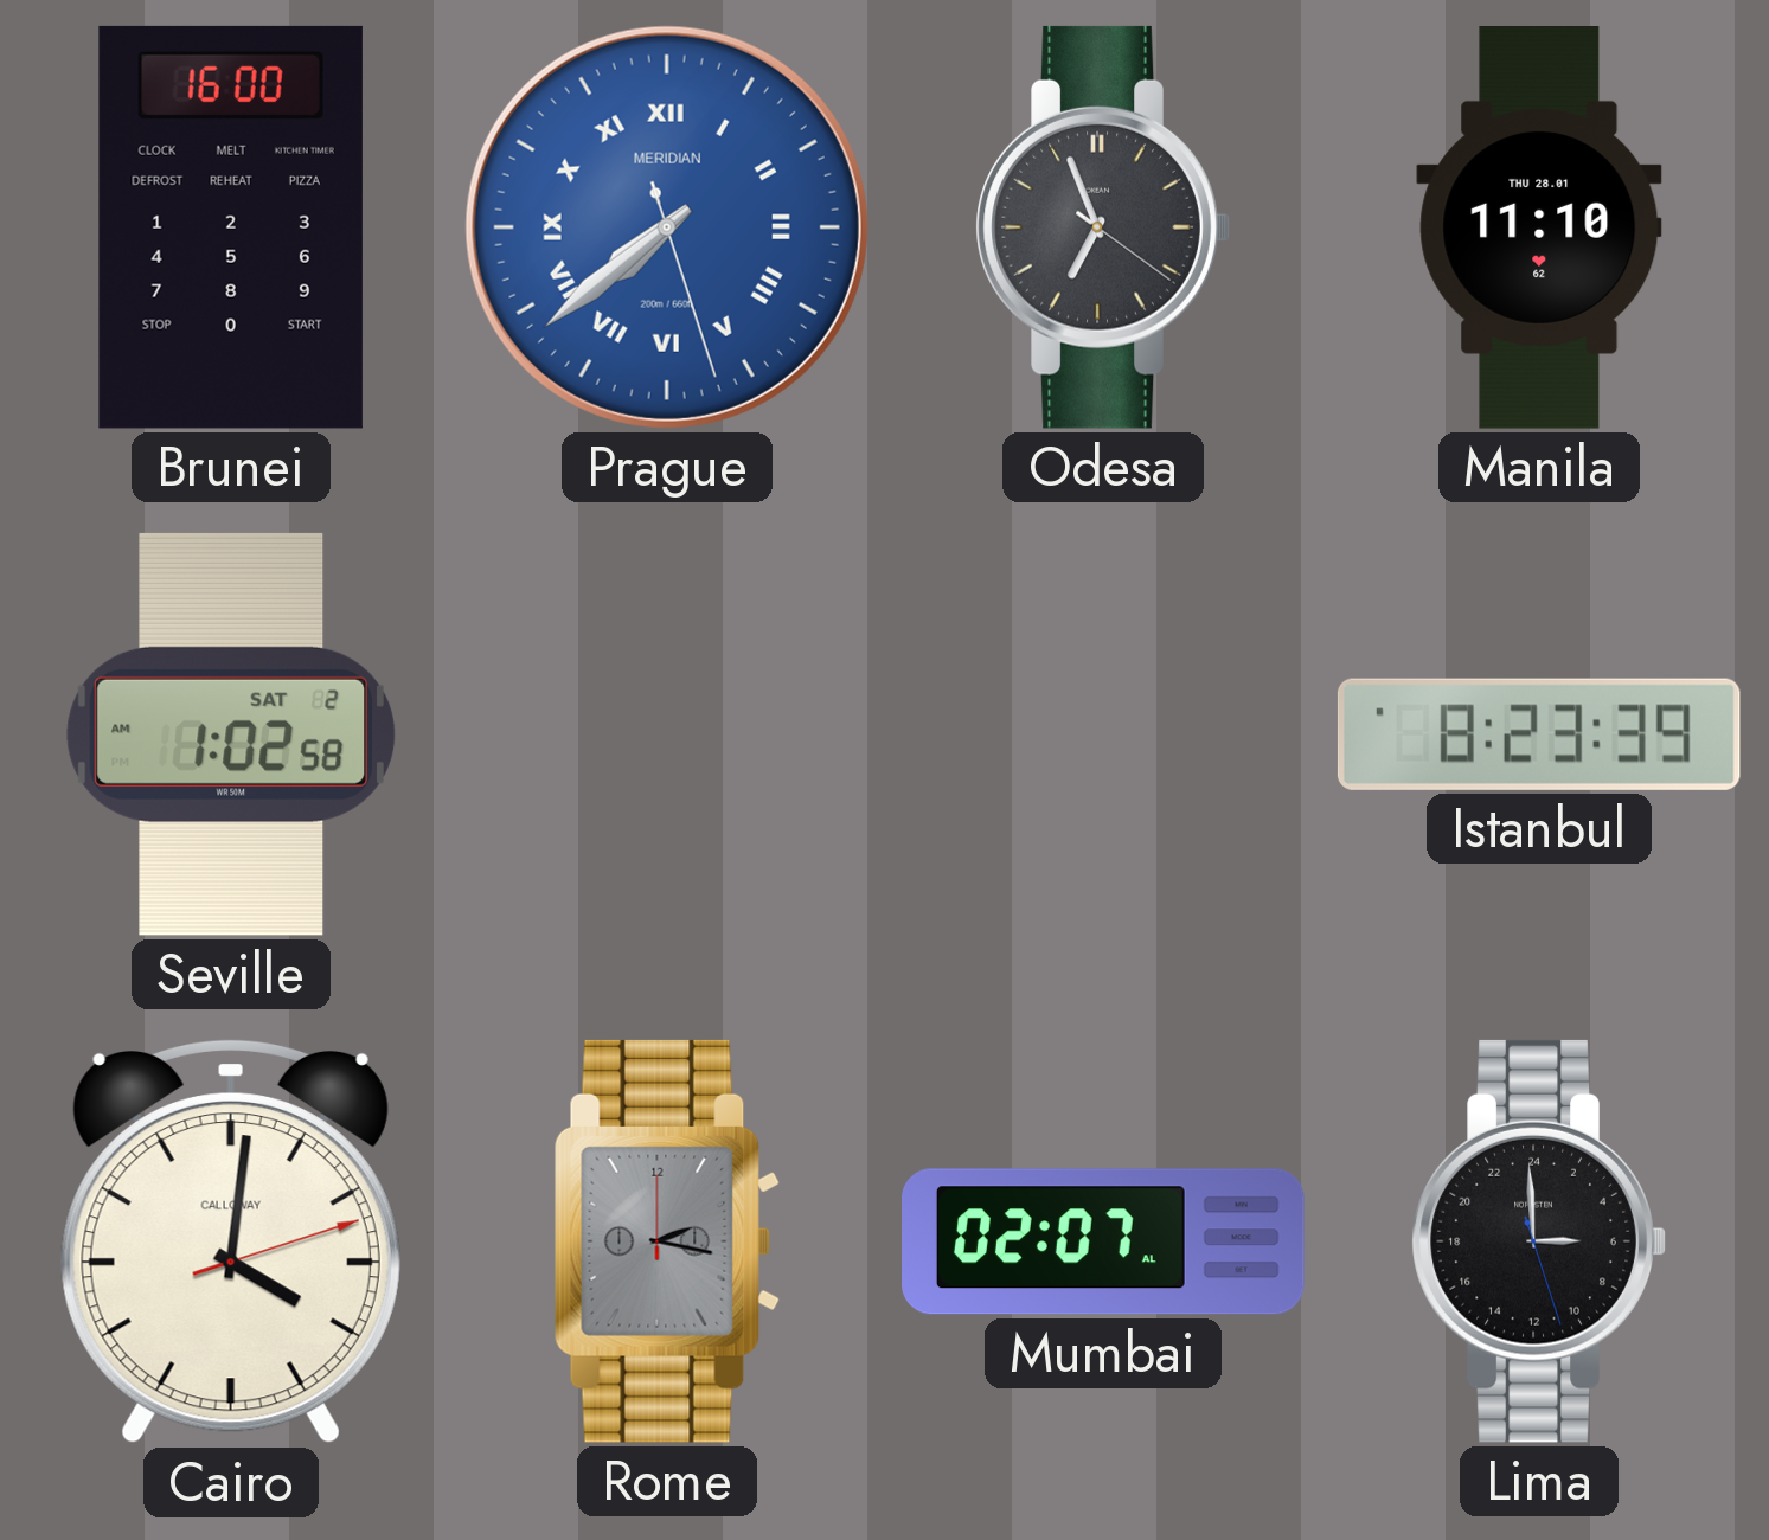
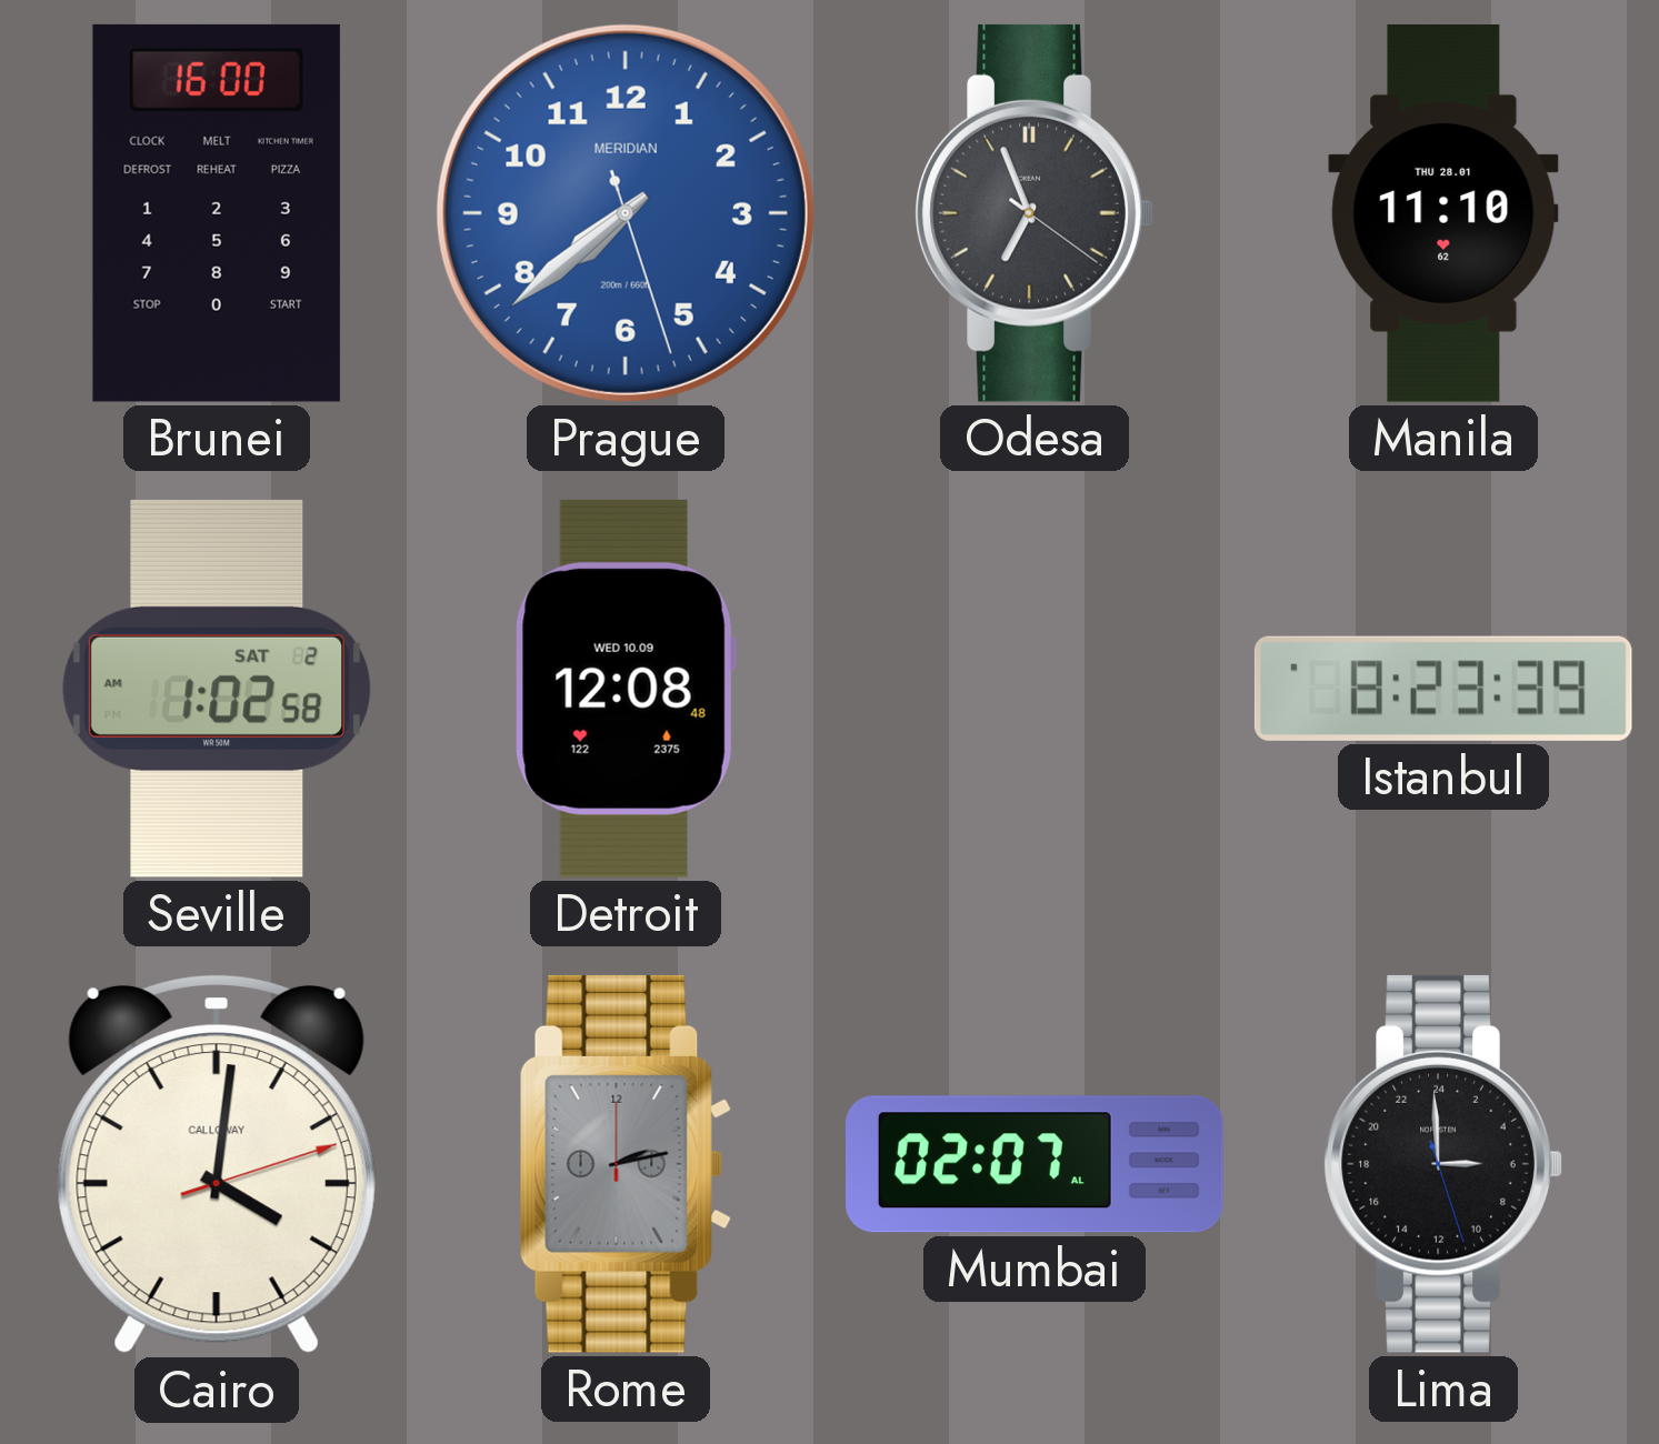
Prague numerals: Roman -> Arabic (626, 213)
Detroit: none -> 12:08 (626, 689)
Rome: 2:17 -> 2:13 (626, 1164)
